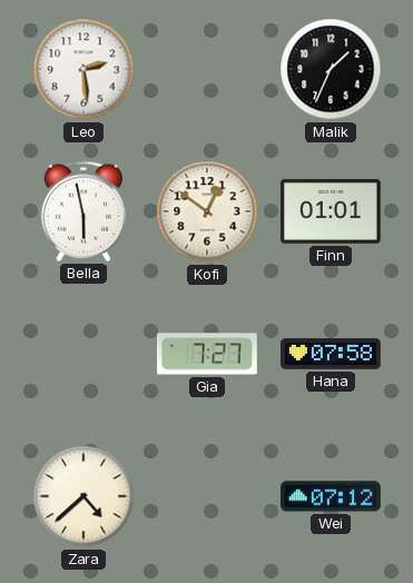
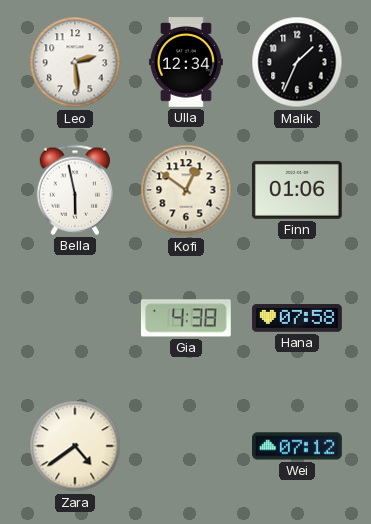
Ulla: none -> 12:34 (186, 63)
Finn: 01:01 -> 01:06 (297, 190)
Gia: 7:27 -> 4:38 (186, 318)
Zara: 4:38 -> 4:39 (75, 446)
